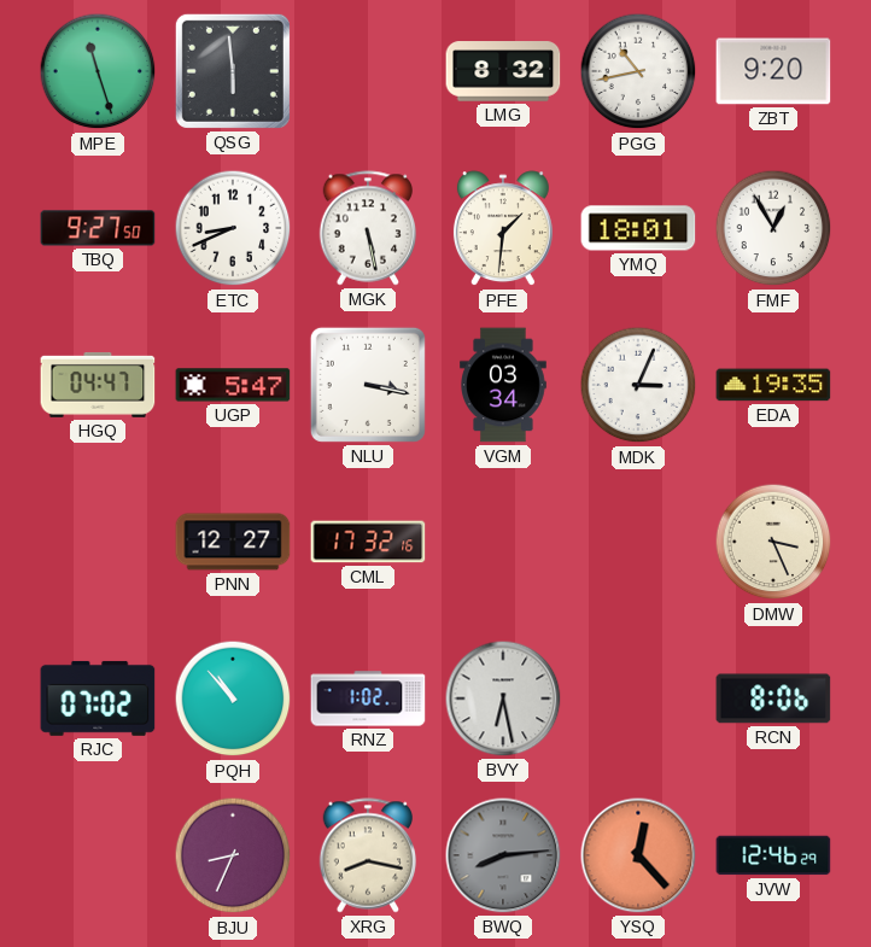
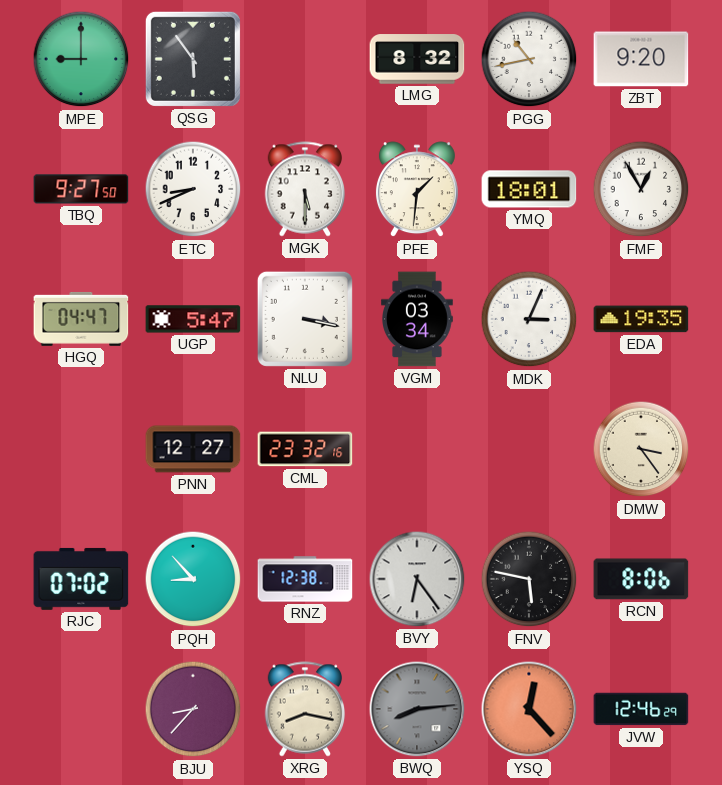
MPE: 11:27 -> 9:00 (81, 59)
QSG: 5:59 -> 5:54 (193, 59)
MGK: 5:28 -> 5:30 (305, 189)
CML: 17:32 -> 23:32 (305, 449)
DMW: 3:26 -> 3:24 (641, 449)
PQH: 10:53 -> 8:53 (193, 579)
RNZ: 1:02 -> 12:38 (305, 579)
BVY: 6:28 -> 6:24 (417, 579)
FNV: none -> 5:47 (529, 579)
BJU: 8:34 -> 8:37 (193, 709)
